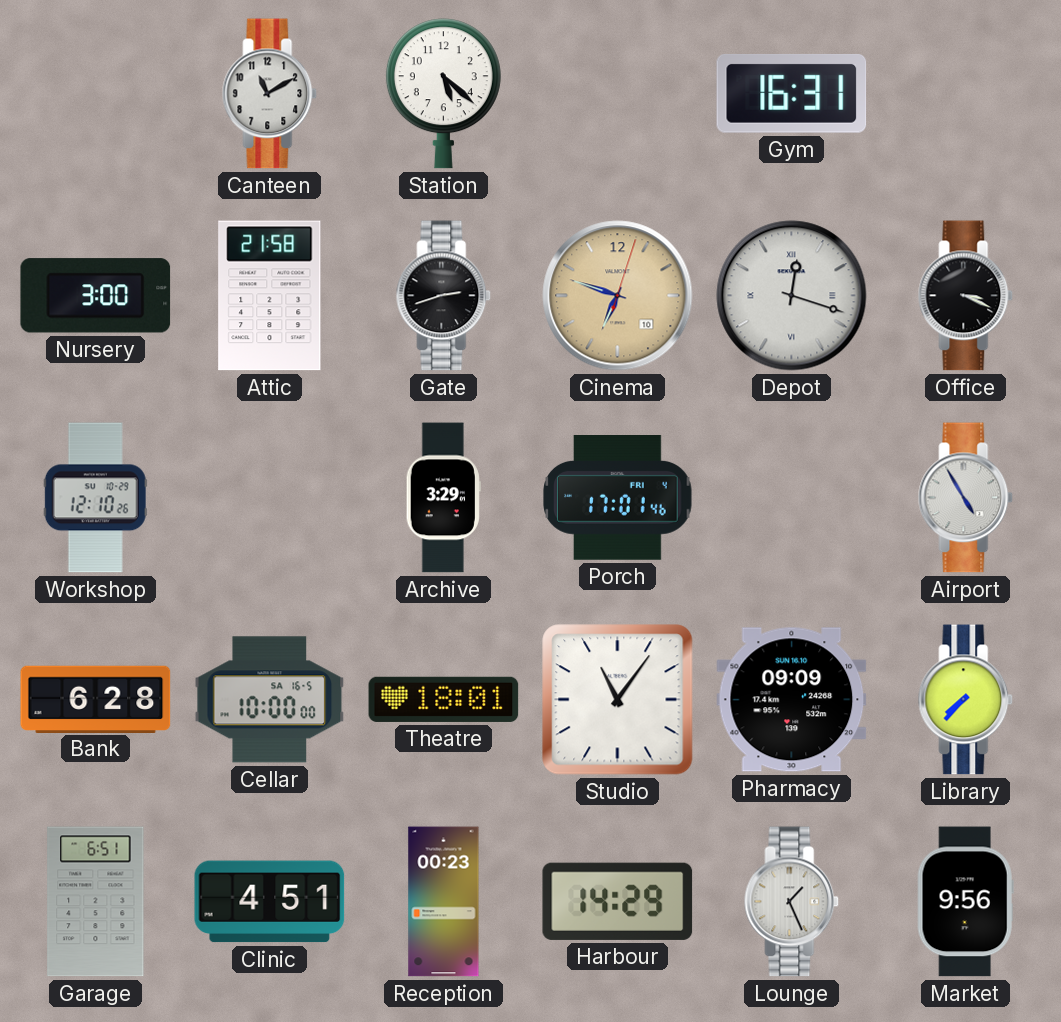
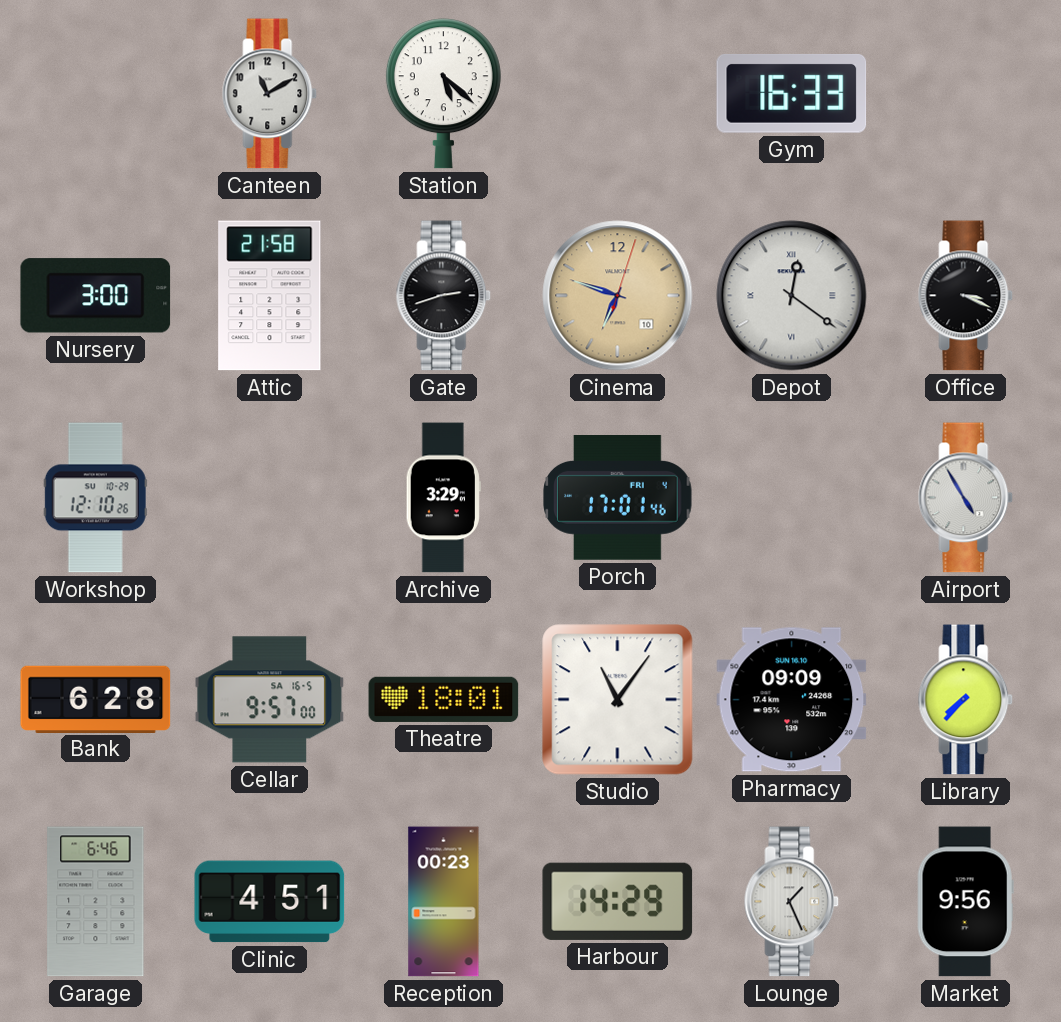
Gym: 16:31 -> 16:33 (792, 94)
Depot: 12:18 -> 12:21 (792, 296)
Cellar: 10:00 -> 9:57 (270, 700)
Garage: 6:51 -> 6:46 (96, 902)
